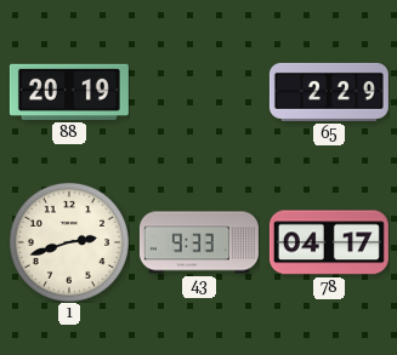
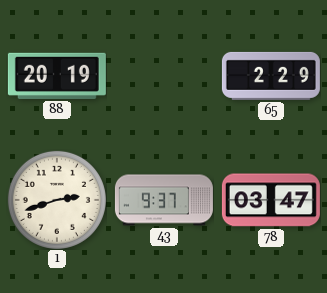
43: 9:33 -> 9:37 (164, 200)
78: 04:17 -> 03:47 (271, 200)
